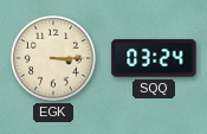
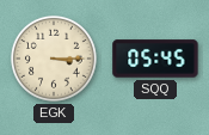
SQQ: 03:24 -> 05:45 (155, 59)
